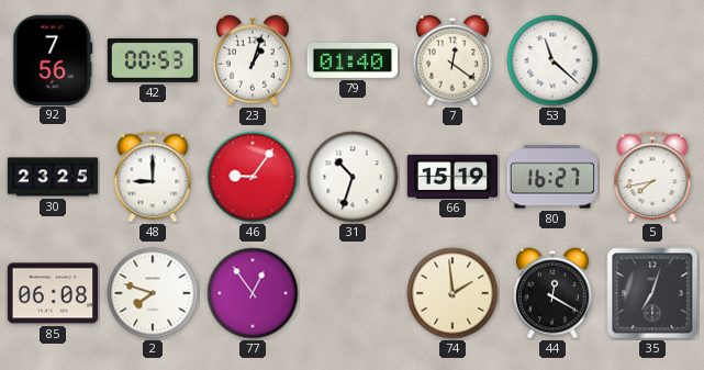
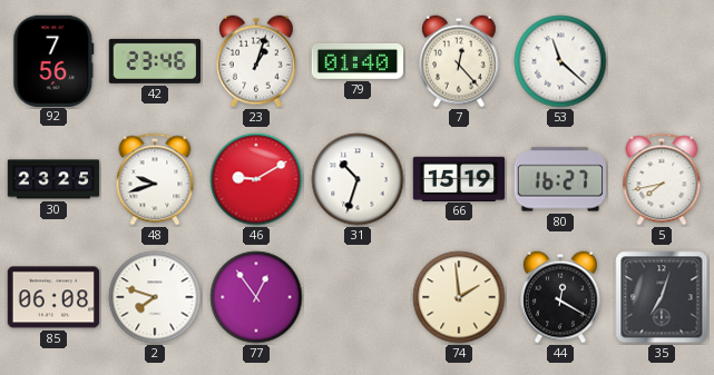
42: 00:53 -> 23:46 (155, 61)
7: 12:21 -> 12:23 (460, 61)
48: 9:00 -> 9:42 (155, 179)
46: 9:06 -> 9:10 (256, 179)
